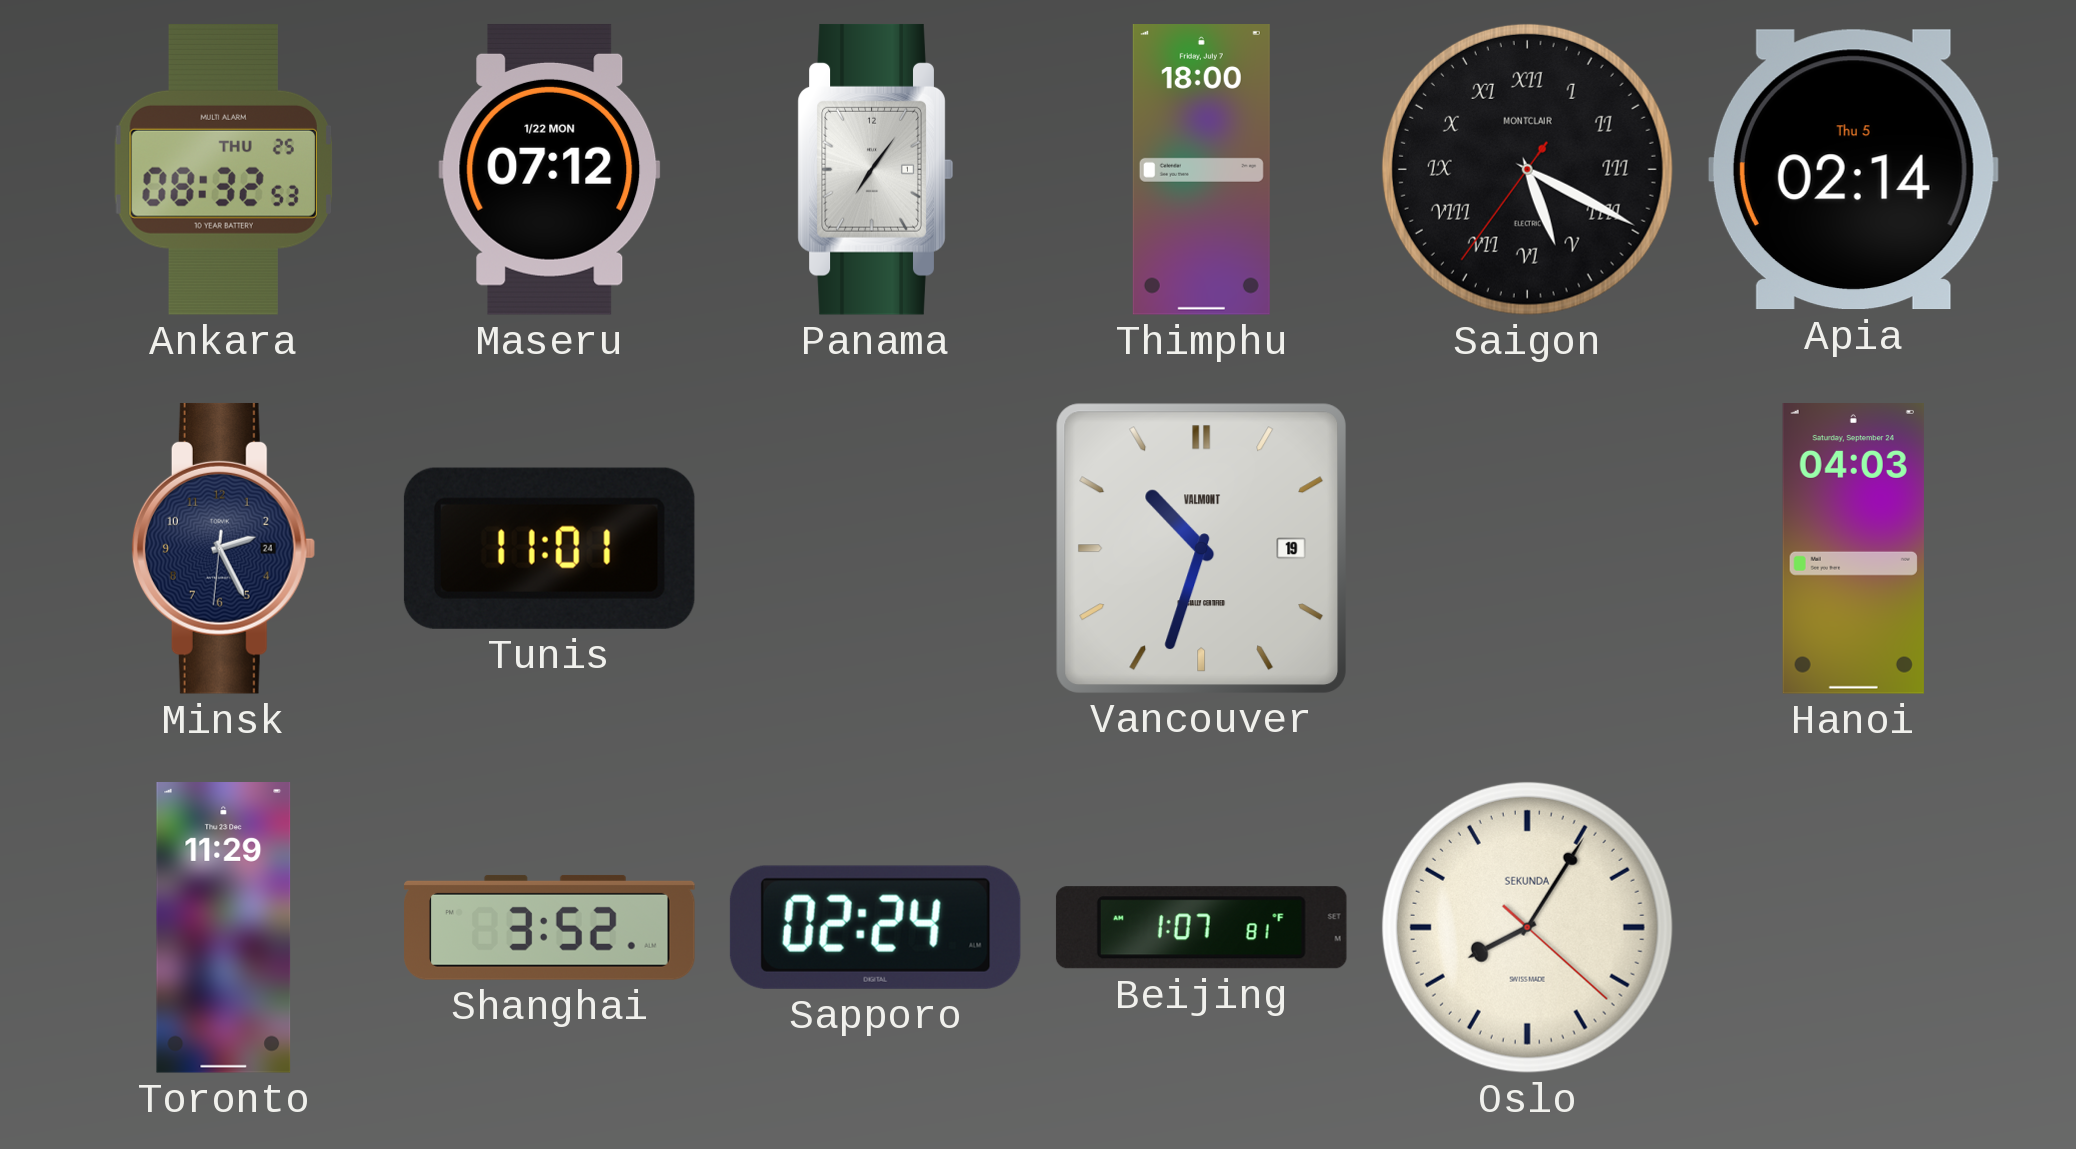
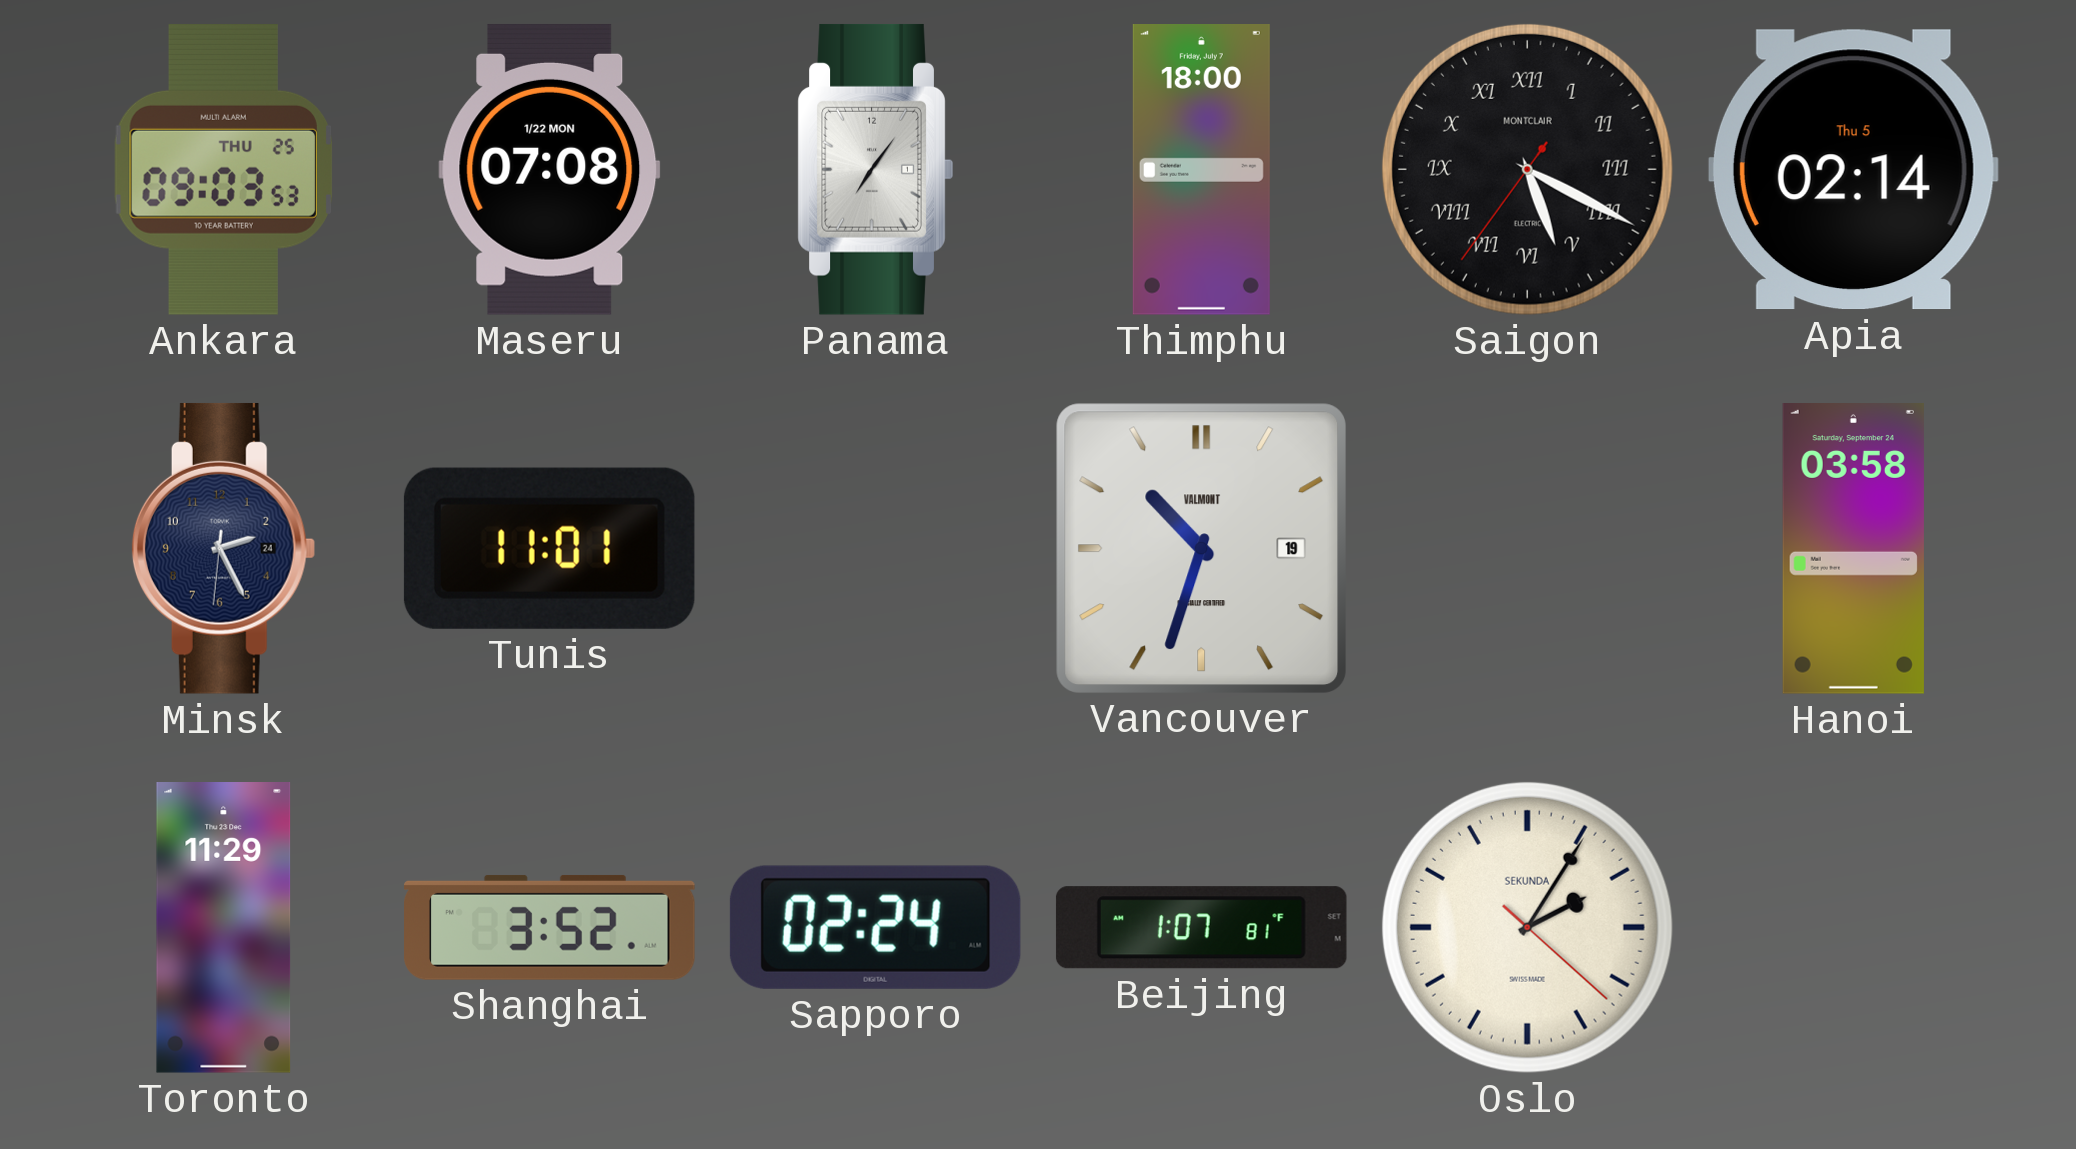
Ankara: 08:32 -> 09:03 (223, 169)
Maseru: 07:12 -> 07:08 (550, 169)
Hanoi: 04:03 -> 03:58 (1853, 549)
Oslo: 8:05 -> 2:05 (1527, 927)
